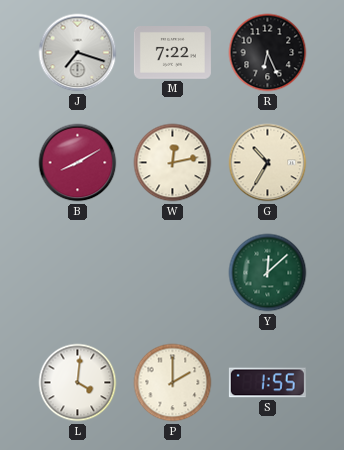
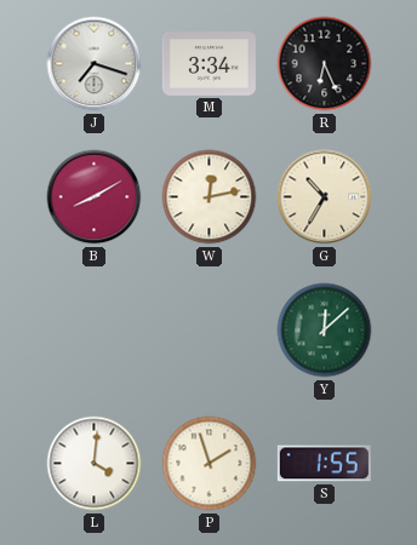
M: 7:22 -> 3:34 (208, 64)
P: 2:00 -> 1:57 (210, 464)
